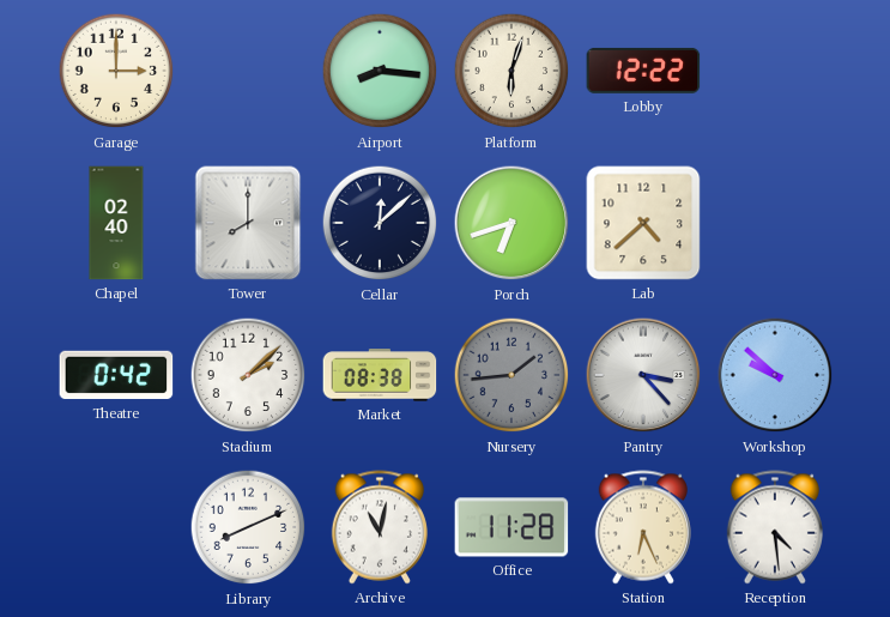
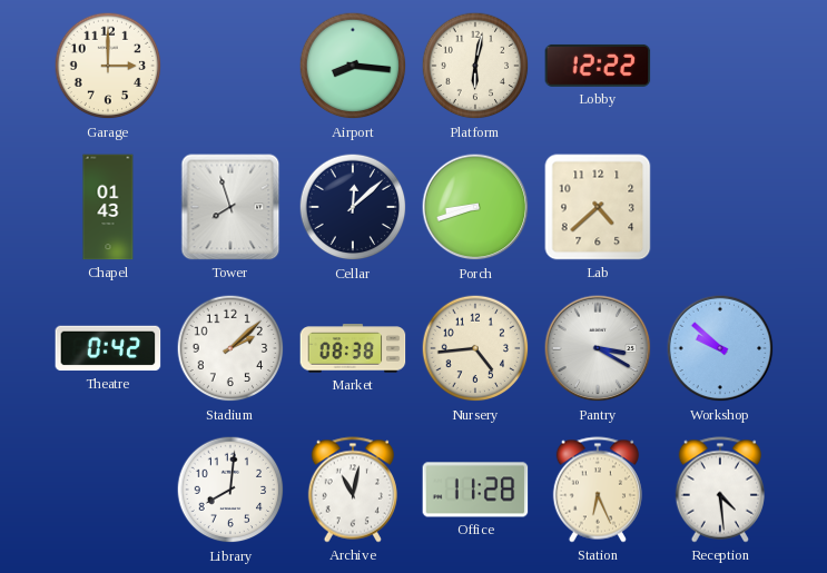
Platform: 6:03 -> 6:02 (475, 66)
Chapel: 02:40 -> 01:43 (108, 207)
Tower: 8:00 -> 7:57 (230, 207)
Porch: 6:42 -> 8:42 (475, 207)
Nursery: 1:44 -> 4:44 (475, 348)
Nursery dial: grey -> cream (475, 348)
Pantry: 3:23 -> 3:20 (598, 348)
Library: 8:11 -> 8:01 (230, 490)
